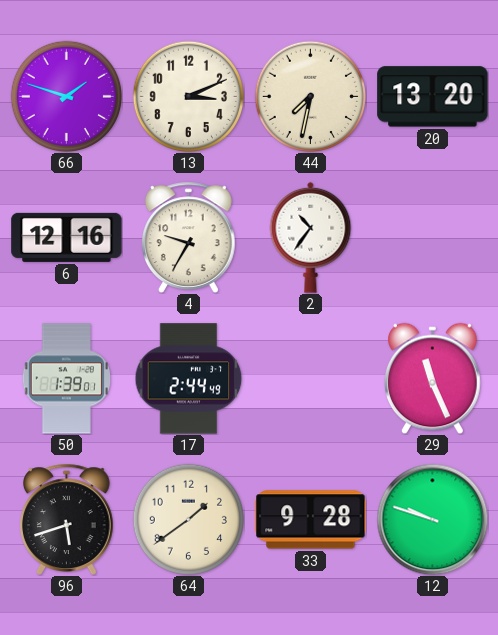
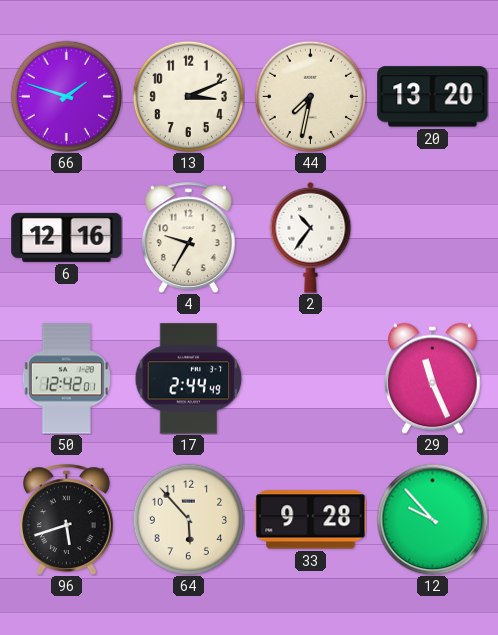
50: 1:39 -> 12:42 (66, 379)
64: 1:39 -> 5:53 (188, 519)
12: 9:48 -> 9:53 (432, 519)
